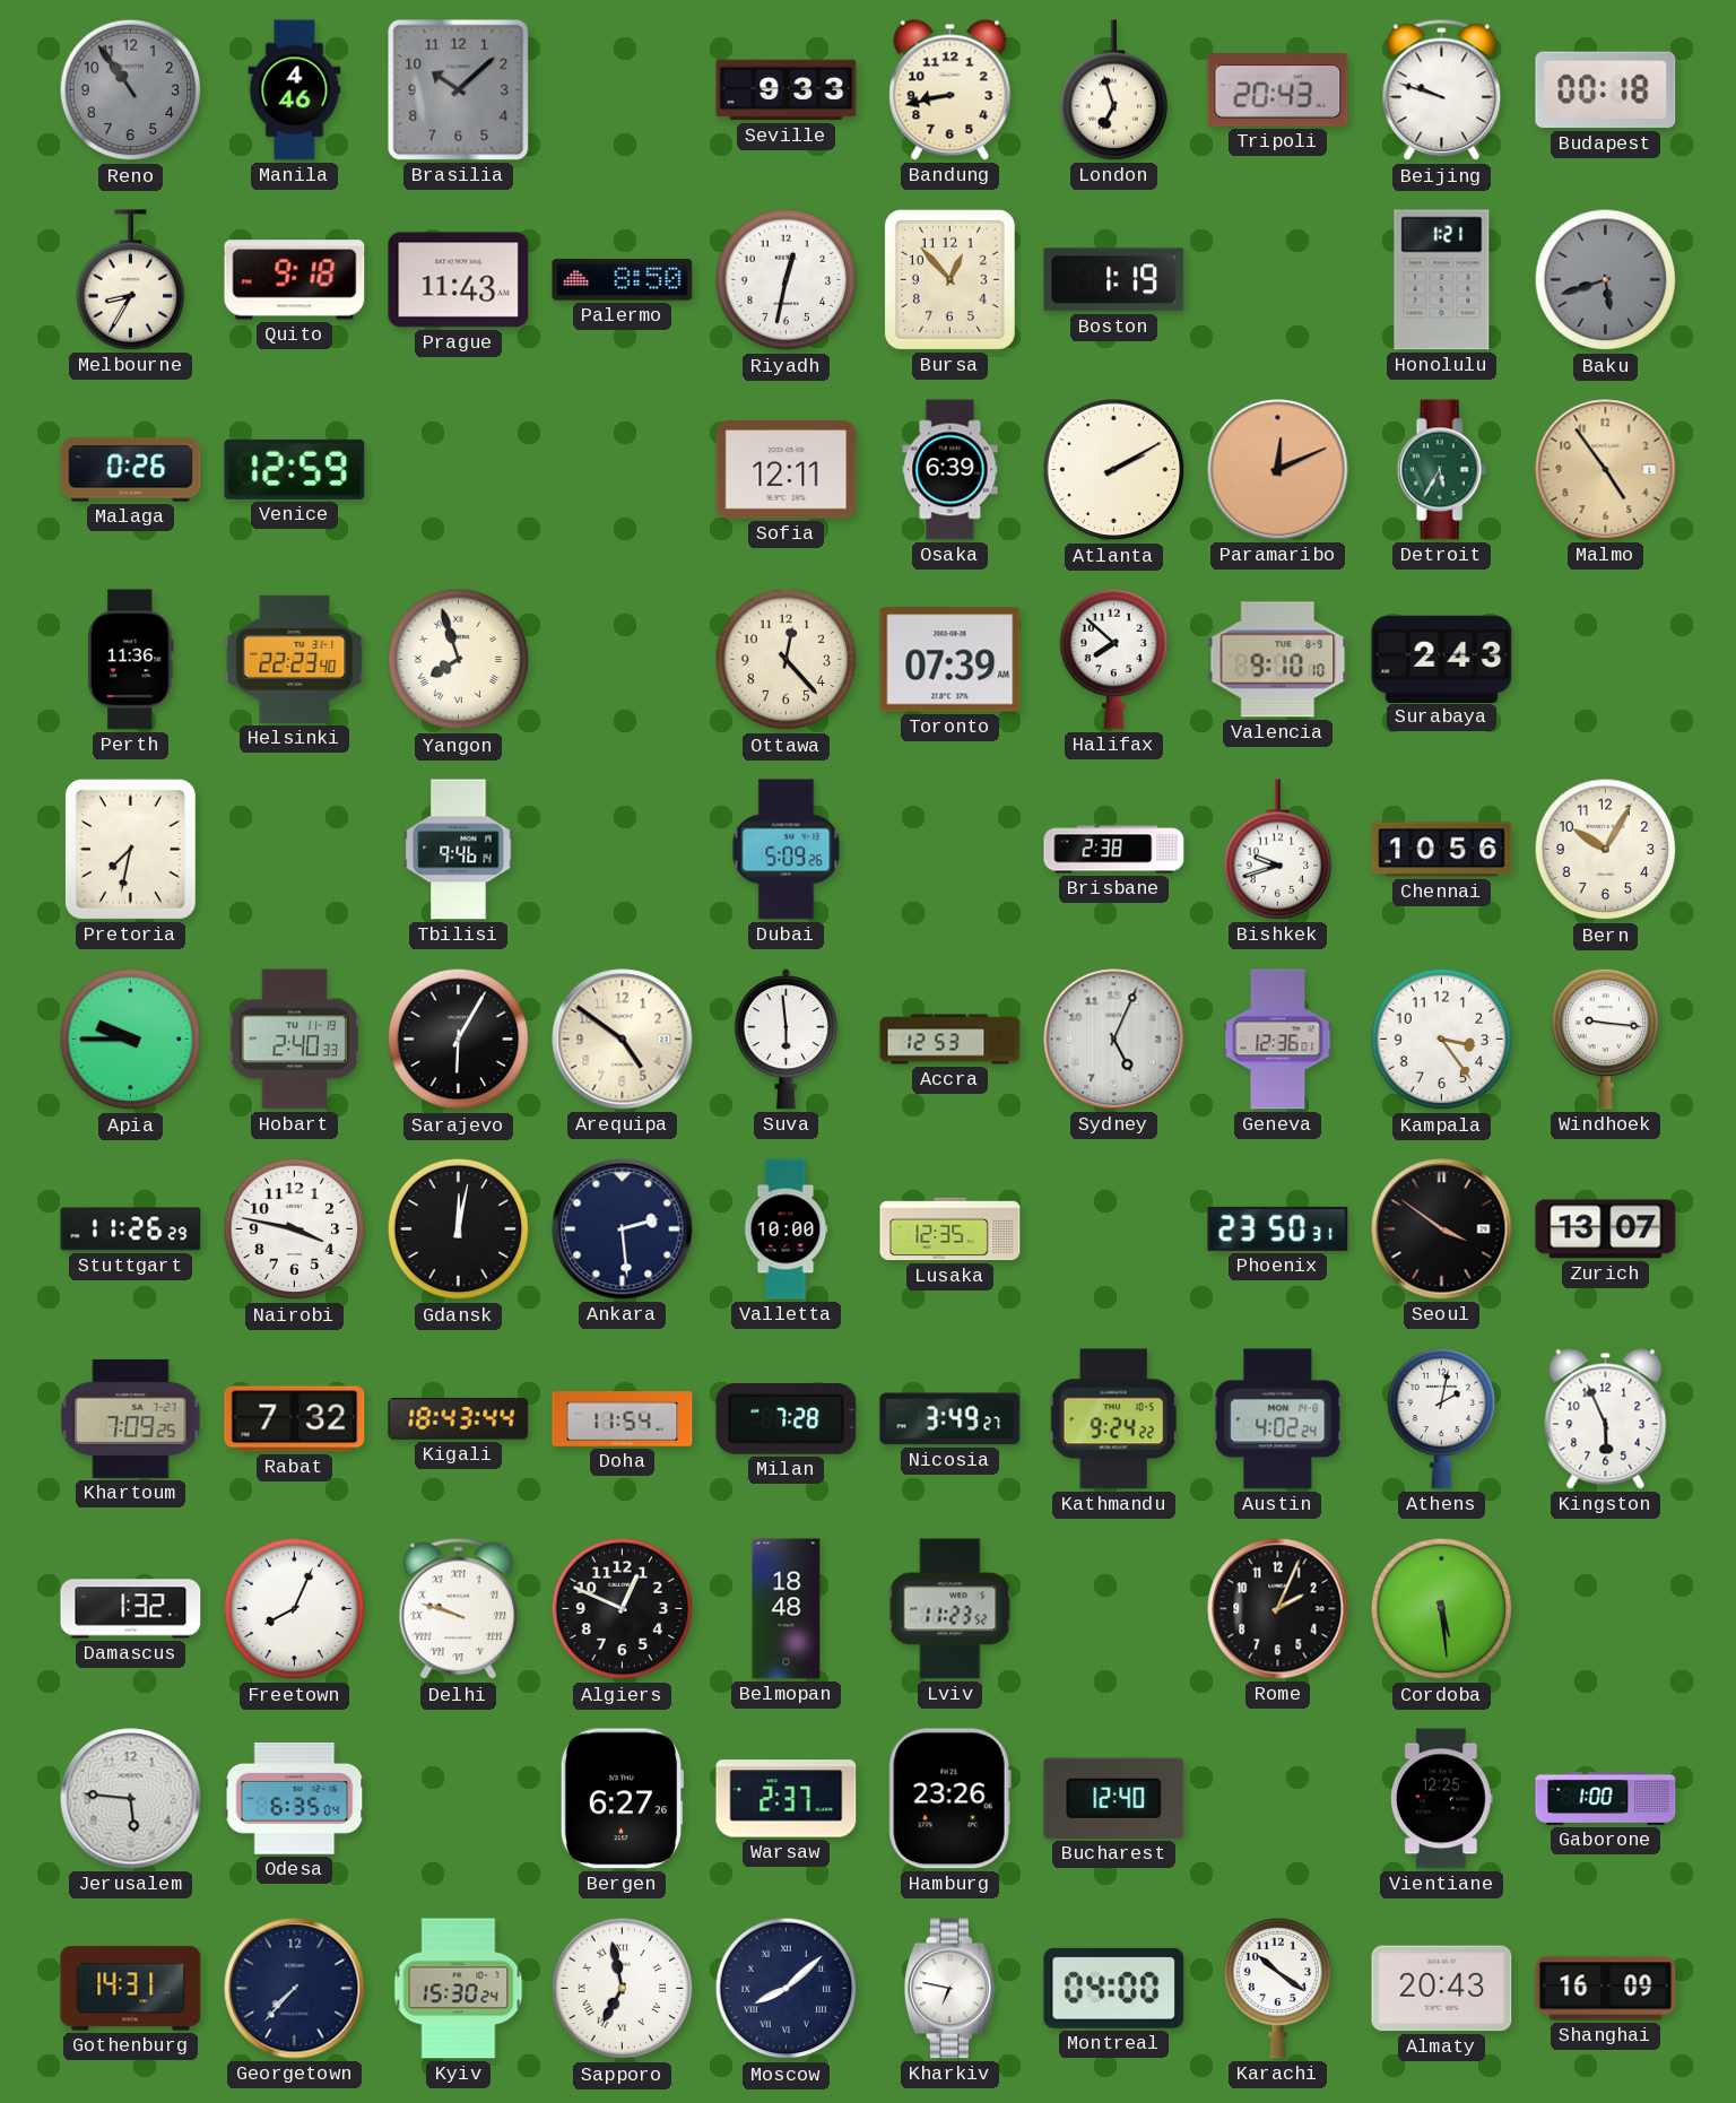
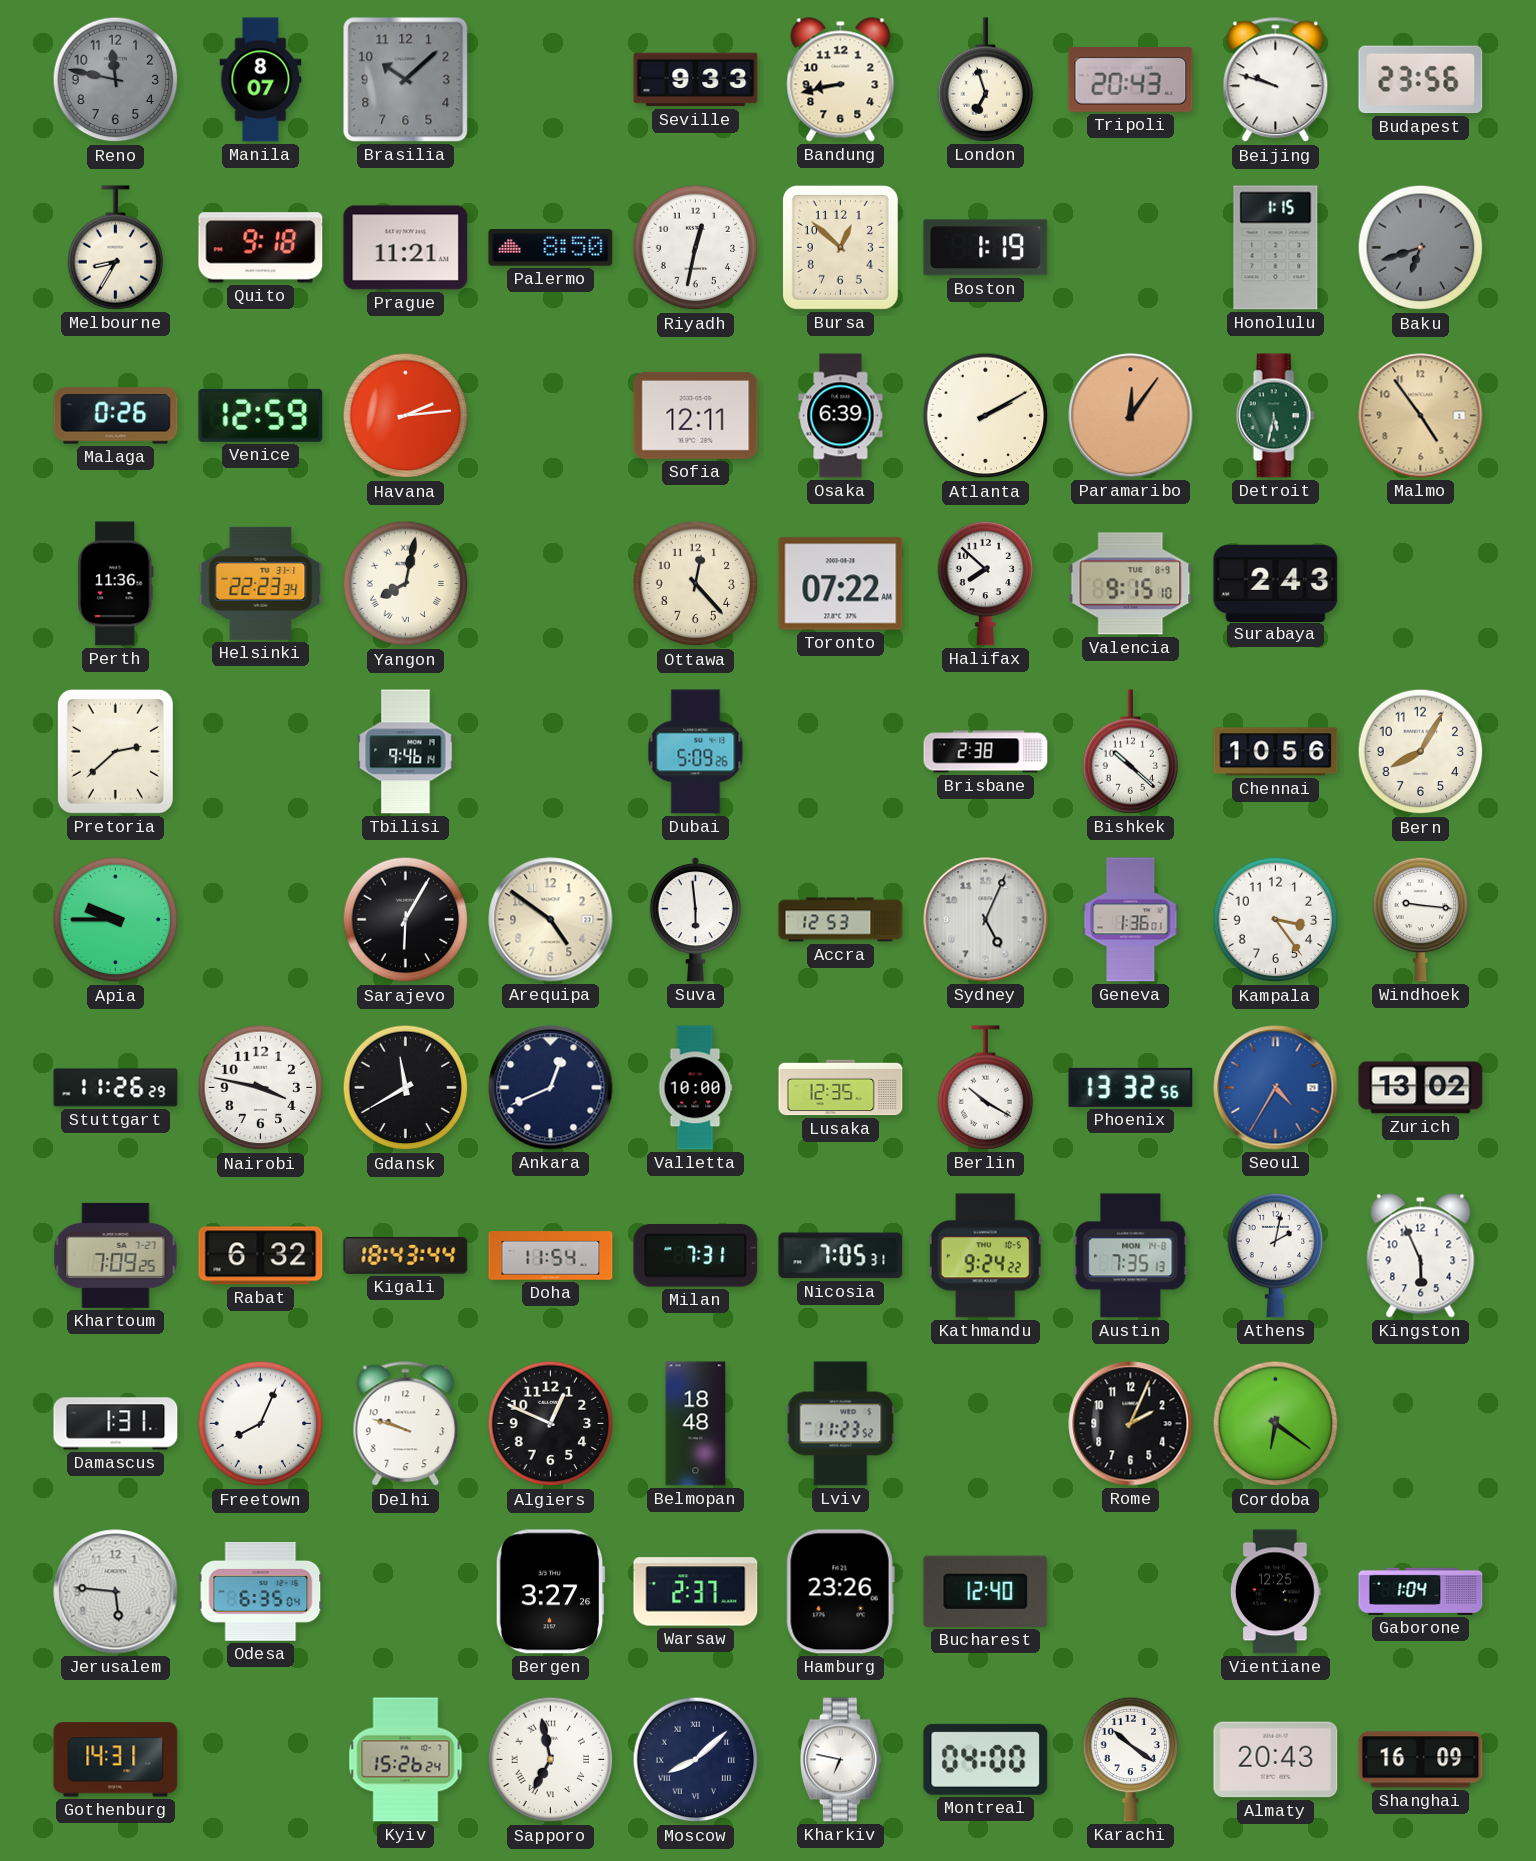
Reno: 10:54 -> 11:47 (116, 80)
Manila: 4:46 -> 8:07 (261, 80)
Budapest: 00:18 -> 23:56 (1421, 80)
Prague: 11:43 -> 11:21 (406, 248)
Bursa: 12:53 -> 12:52 (840, 247)
Honolulu: 1:21 -> 1:15 (1276, 248)
Baku: 5:42 -> 6:42 (1421, 248)
Havana: none -> 2:14 (406, 416)
Paramaribo: 12:11 -> 12:06 (1131, 416)
Detroit: 5:35 -> 5:32 (1275, 416)
Helsinki: 22:23:40 -> 22:23:34 (261, 583)
Yangon: 7:57 -> 8:02 (406, 584)
Toronto: 07:39 -> 07:22 (841, 584)
Valencia: 9:10 -> 9:15 (1131, 584)
Pretoria: 7:32 -> 2:38 (115, 751)
Bishkek: 9:42 -> 10:22 (1131, 752)
Bern: 10:05 -> 8:05 (1421, 752)
Hobart: 2:40 -> none (294, 1040)
Geneva: 12:36 -> 1:36 (1131, 920)
Gdansk: 12:02 -> 11:40 (406, 1088)
Ankara: 2:29 -> 12:41 (551, 1088)
Berlin: none -> 10:20 (986, 1088)
Phoenix: 23:50 -> 13:32 (1131, 1087)
Seoul: 3:51 -> 4:35 (1276, 1088)
Seoul dial: black -> blue (1276, 1088)
Zurich: 13:07 -> 13:02 (1421, 1088)
Rabat: 7:32 -> 6:32 (261, 1256)
Milan: 7:28 -> 7:31 (696, 1256)
Nicosia: 3:49 -> 7:05 (841, 1256)
Austin: 4:02 -> 7:35 (1131, 1256)
Damascus: 1:32 -> 1:31 (116, 1424)
Delhi numerals: Roman -> Arabic (406, 1424)
Cordoba: 5:29 -> 6:21 (1276, 1424)
Bergen: 6:27 -> 3:27 (550, 1592)
Gaborone: 1:00 -> 1:04 (1421, 1591)
Georgetown: 7:37 -> none (295, 1989)
Kyiv: 15:30 -> 15:26 (406, 1760)
